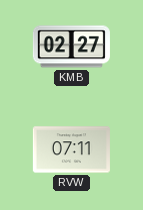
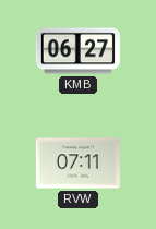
KMB: 02:27 -> 06:27 (77, 51)
